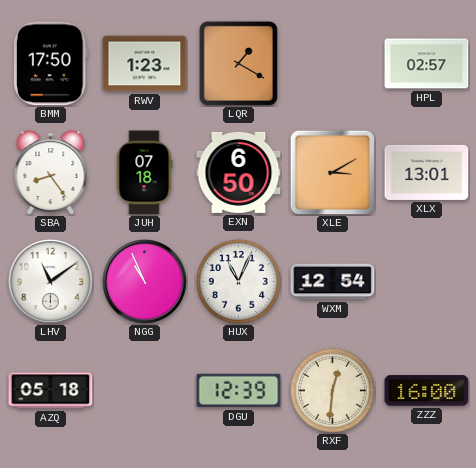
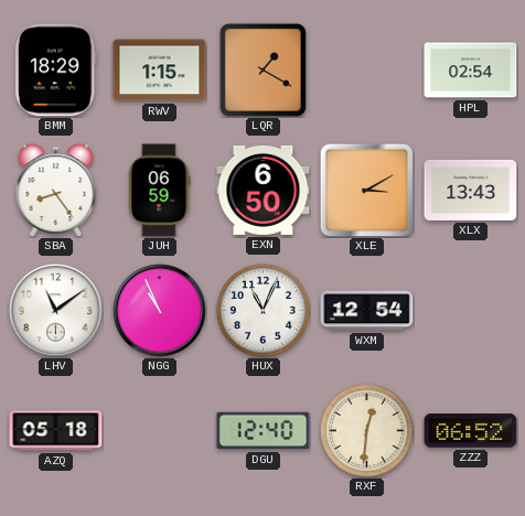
BMM: 17:50 -> 18:29 (55, 71)
RWV: 1:23 -> 1:15 (160, 71)
HPL: 02:57 -> 02:54 (471, 71)
JUH: 07:18 -> 06:59 (159, 191)
XLX: 13:01 -> 13:43 (471, 190)
DGU: 12:39 -> 12:40 (264, 431)
ZZZ: 16:00 -> 06:52 (471, 431)
